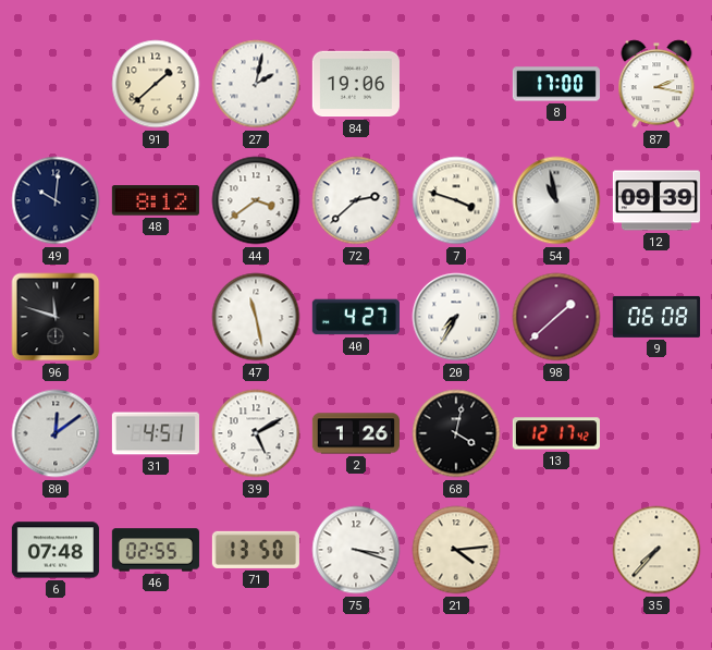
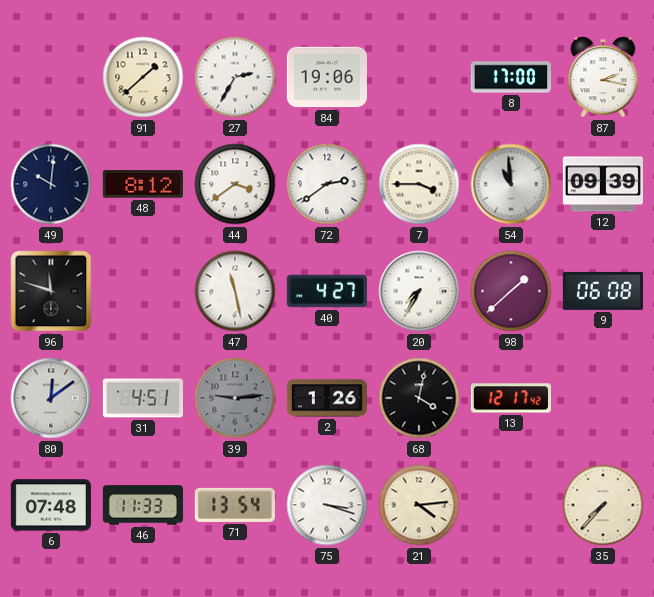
27: 2:02 -> 2:35 (235, 77)
72: 2:38 -> 2:39 (327, 184)
7: 3:48 -> 3:45 (419, 184)
54: 10:58 -> 10:59 (511, 184)
39: 5:10 -> 9:14 (235, 398)
39 dial: white -> grey (235, 398)
46: 02:55 -> 11:33 (143, 505)
71: 13:50 -> 13:54 (235, 505)
